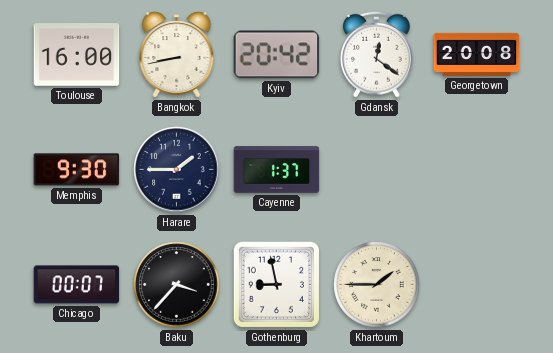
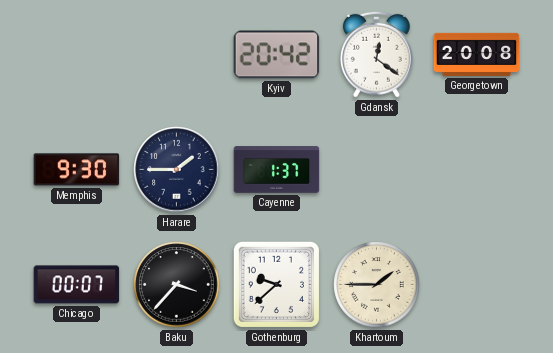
Toulouse: 16:00 -> none (77, 55)
Bangkok: 8:43 -> none (177, 55)
Gothenburg: 8:58 -> 9:38 (276, 284)
